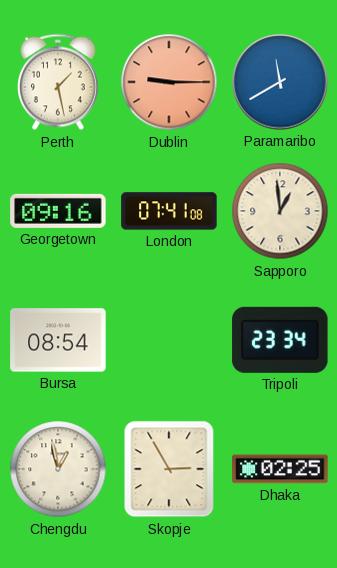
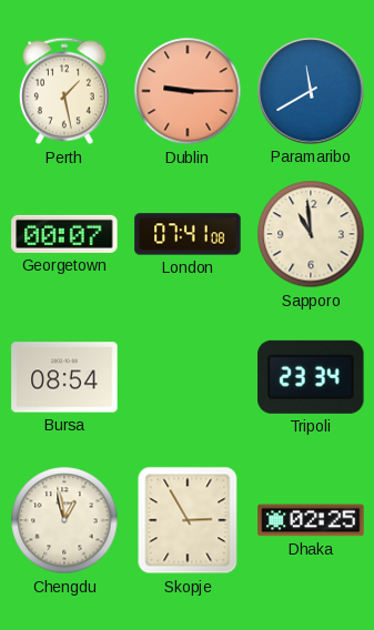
Georgetown: 09:16 -> 00:07 (64, 234)
Sapporo: 12:59 -> 10:59 (311, 234)
